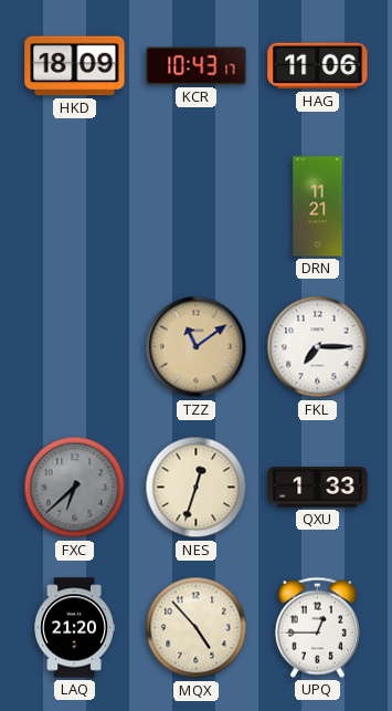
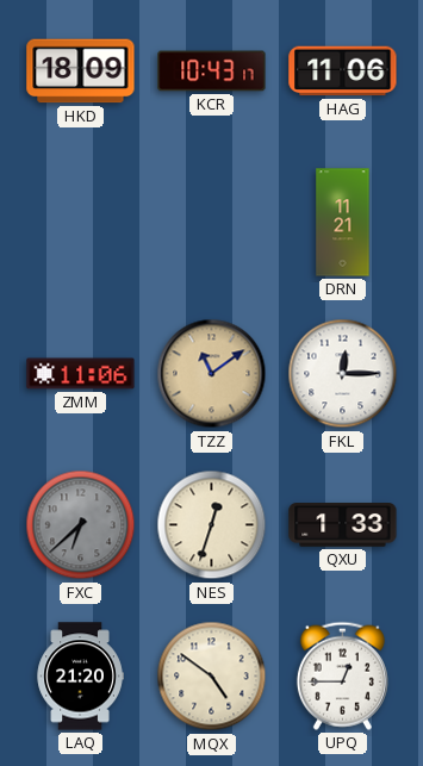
ZMM: none -> 11:06 (81, 374)
FKL: 7:15 -> 12:15 (343, 374)
MQX: 4:53 -> 4:51 (212, 677)
